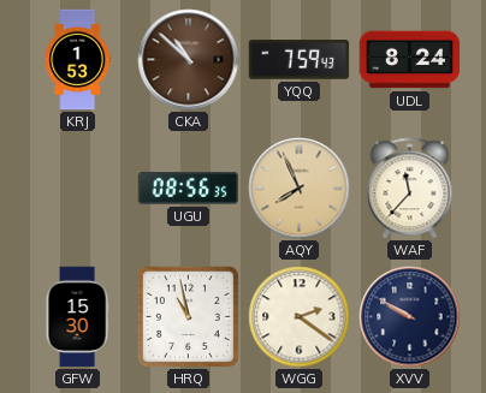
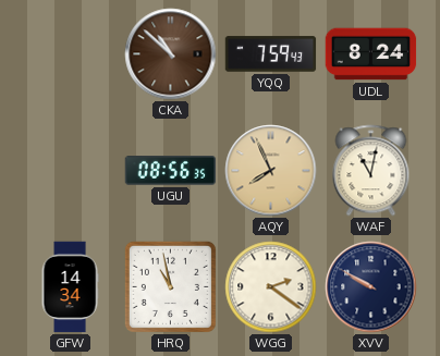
KRJ: 1:53 -> none (78, 60)
WAF: 11:37 -> 11:02 (371, 171)
GFW: 15:30 -> 14:34 (70, 287)
